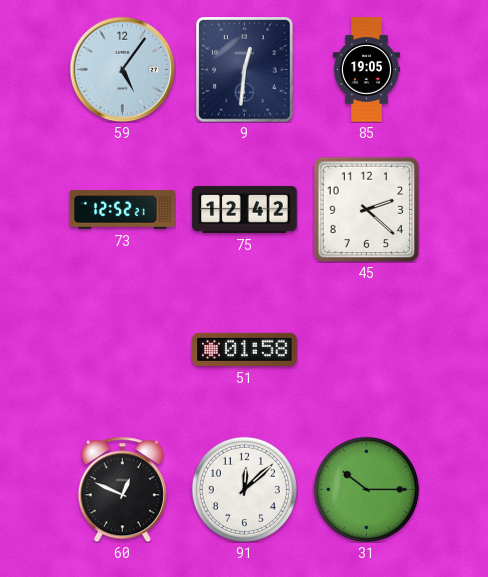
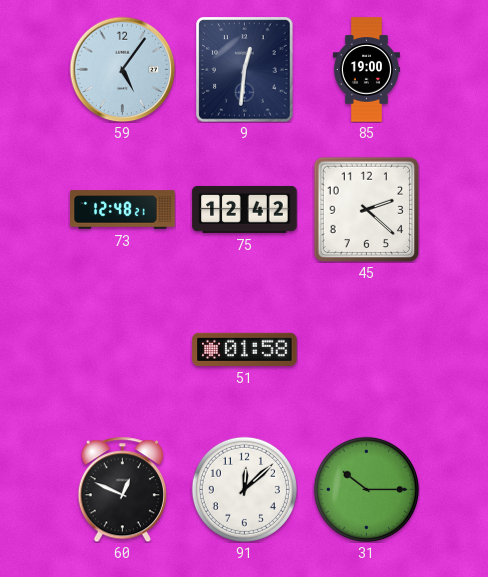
85: 19:05 -> 19:00 (366, 70)
73: 12:52 -> 12:48 (123, 210)
